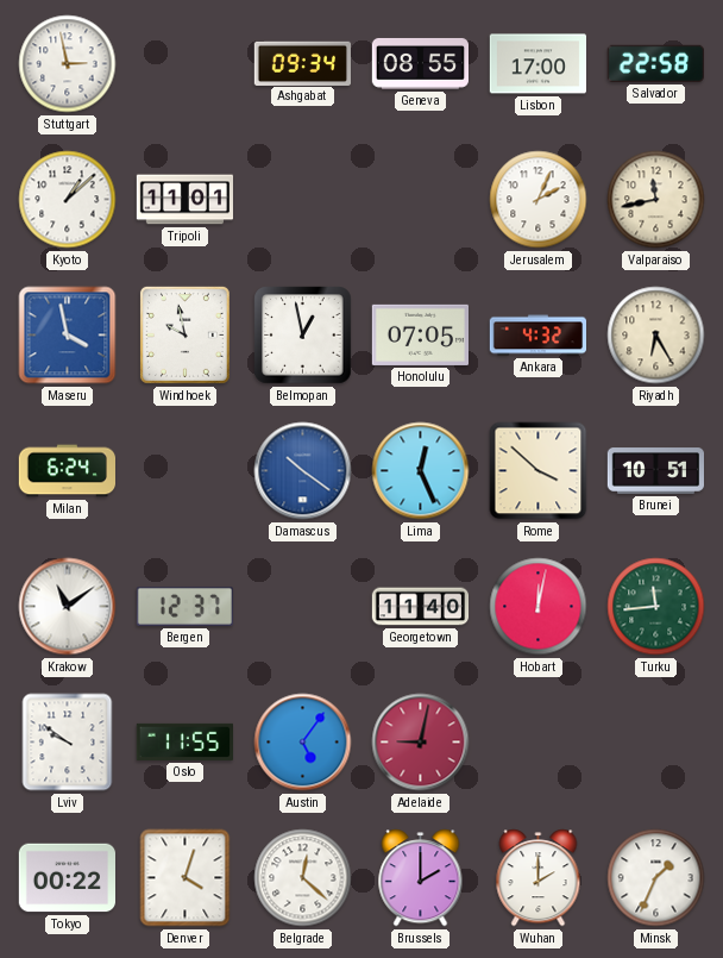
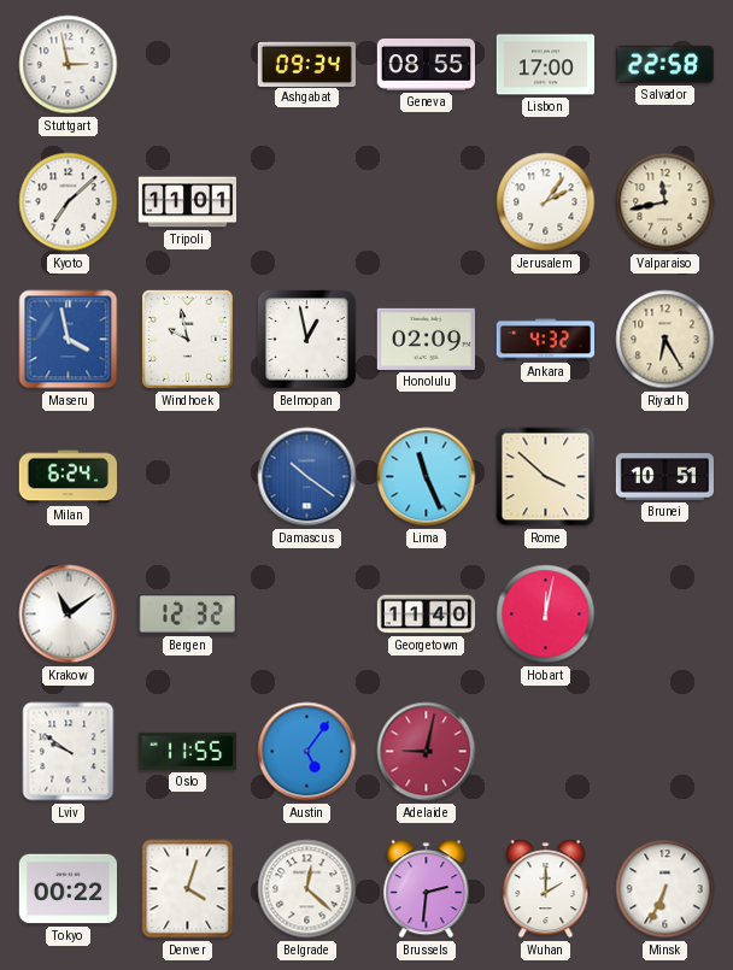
Kyoto: 1:08 -> 7:08 (69, 202)
Jerusalem: 2:04 -> 2:06 (546, 202)
Honolulu: 07:05 -> 02:09 (426, 339)
Lima: 12:26 -> 11:26 (427, 477)
Bergen: 12:37 -> 12:32 (187, 613)
Turku: 11:44 -> none (656, 607)
Brussels: 2:00 -> 2:31 (427, 889)
Minsk: 1:34 -> 6:34 (665, 889)
